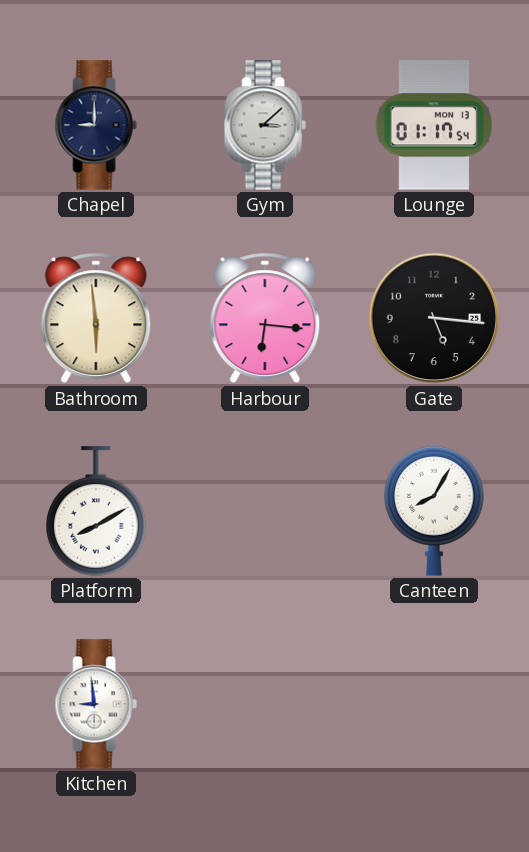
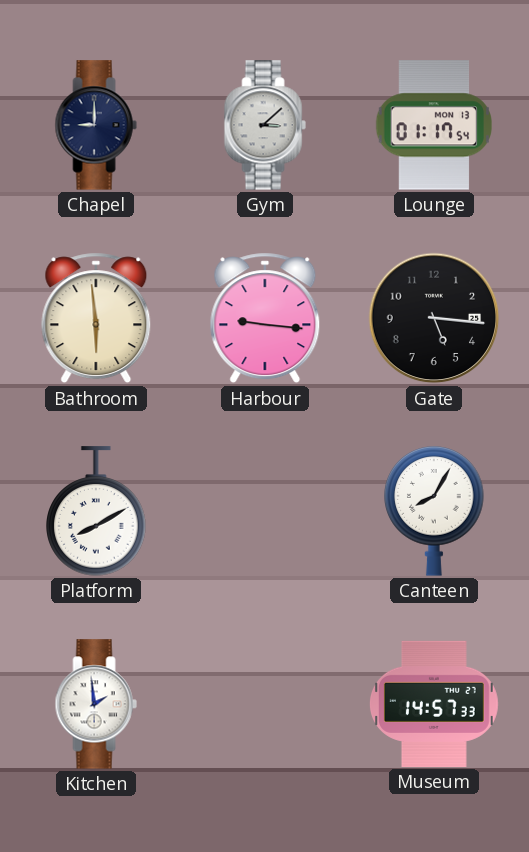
Harbour: 6:16 -> 9:16 (265, 318)
Kitchen: 8:59 -> 1:59 (96, 704)
Museum: none -> 14:57 (434, 704)
